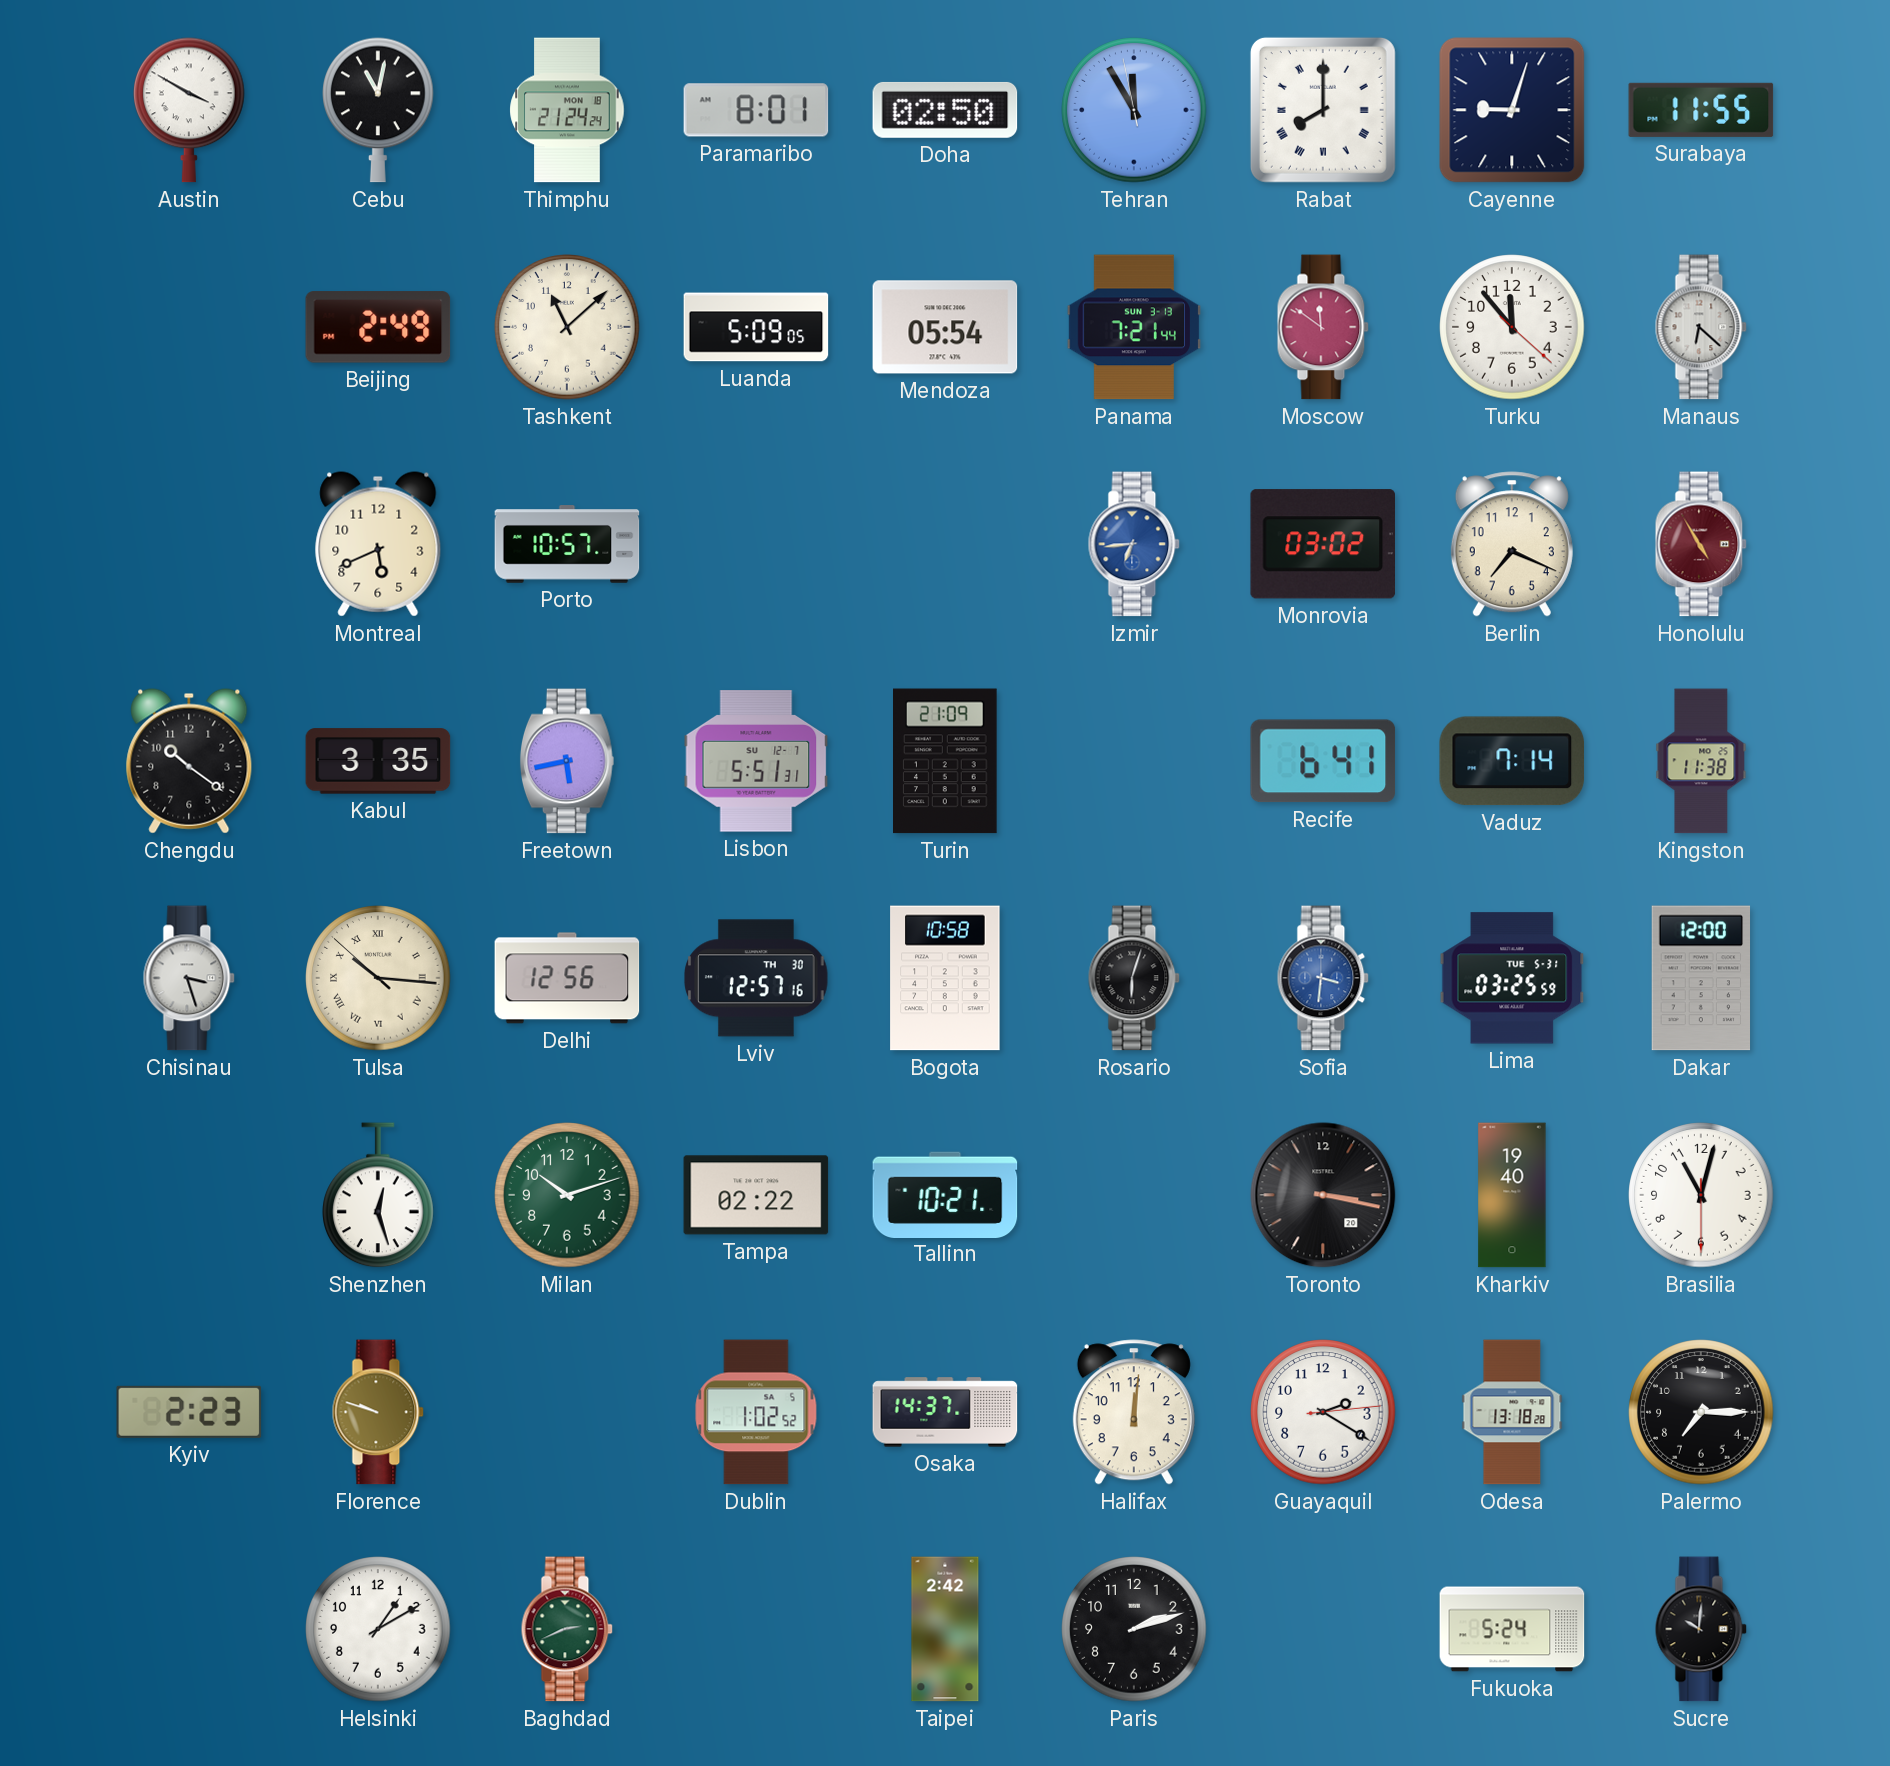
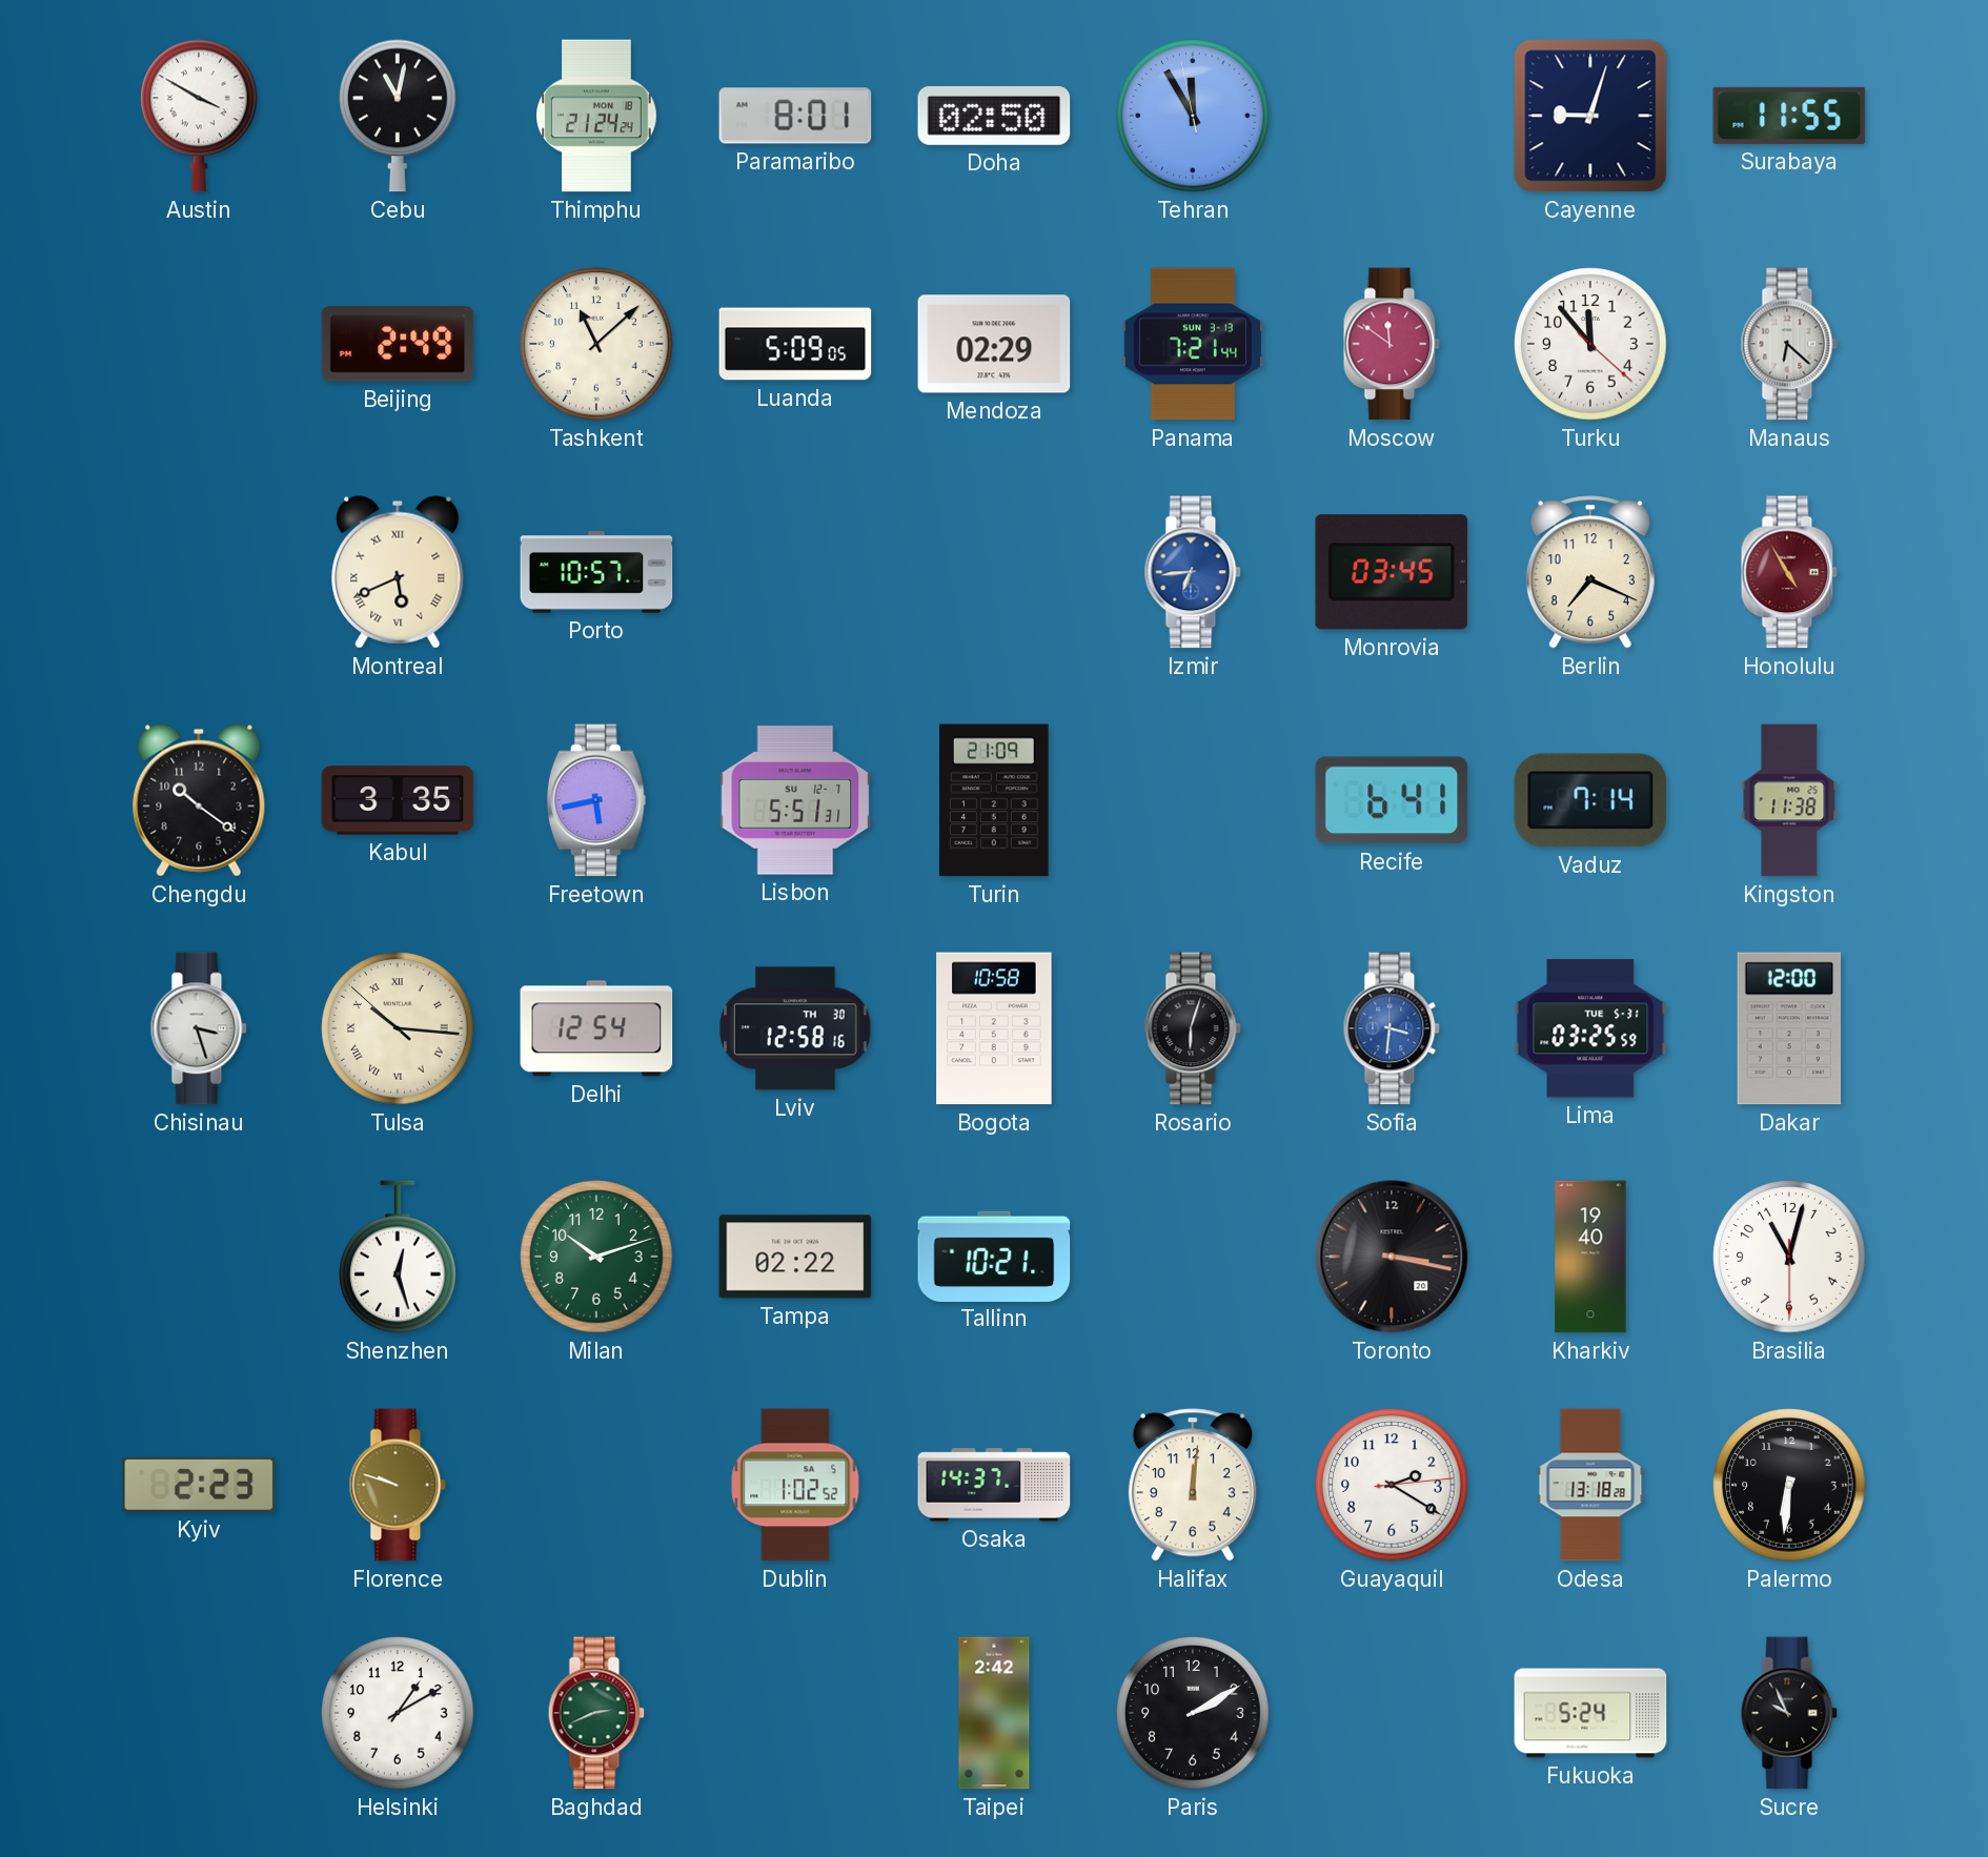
Rabat: 8:00 -> none (1323, 110)
Mendoza: 05:54 -> 02:29 (994, 344)
Montreal numerals: Arabic -> Roman (398, 572)
Monrovia: 03:02 -> 03:45 (1391, 572)
Delhi: 12:56 -> 12:54 (596, 1028)
Lviv: 12:57 -> 12:58 (795, 1028)
Palermo: 7:15 -> 6:31 (1789, 1485)
Paris: 2:12 -> 2:10 (1193, 1713)
Sucre: 10:01 -> 9:56 (1789, 1713)
